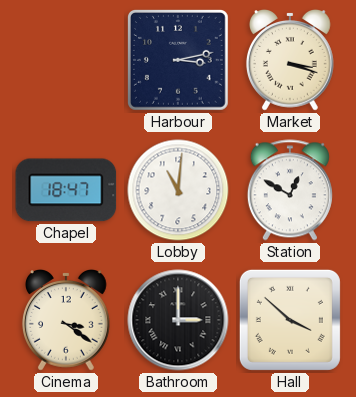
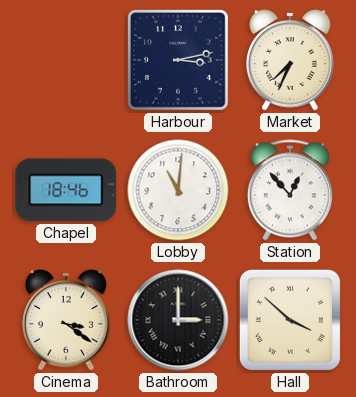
Market: 3:18 -> 7:34 (290, 61)
Chapel: 18:47 -> 18:46 (66, 190)
Station: 12:50 -> 12:53 (290, 190)
